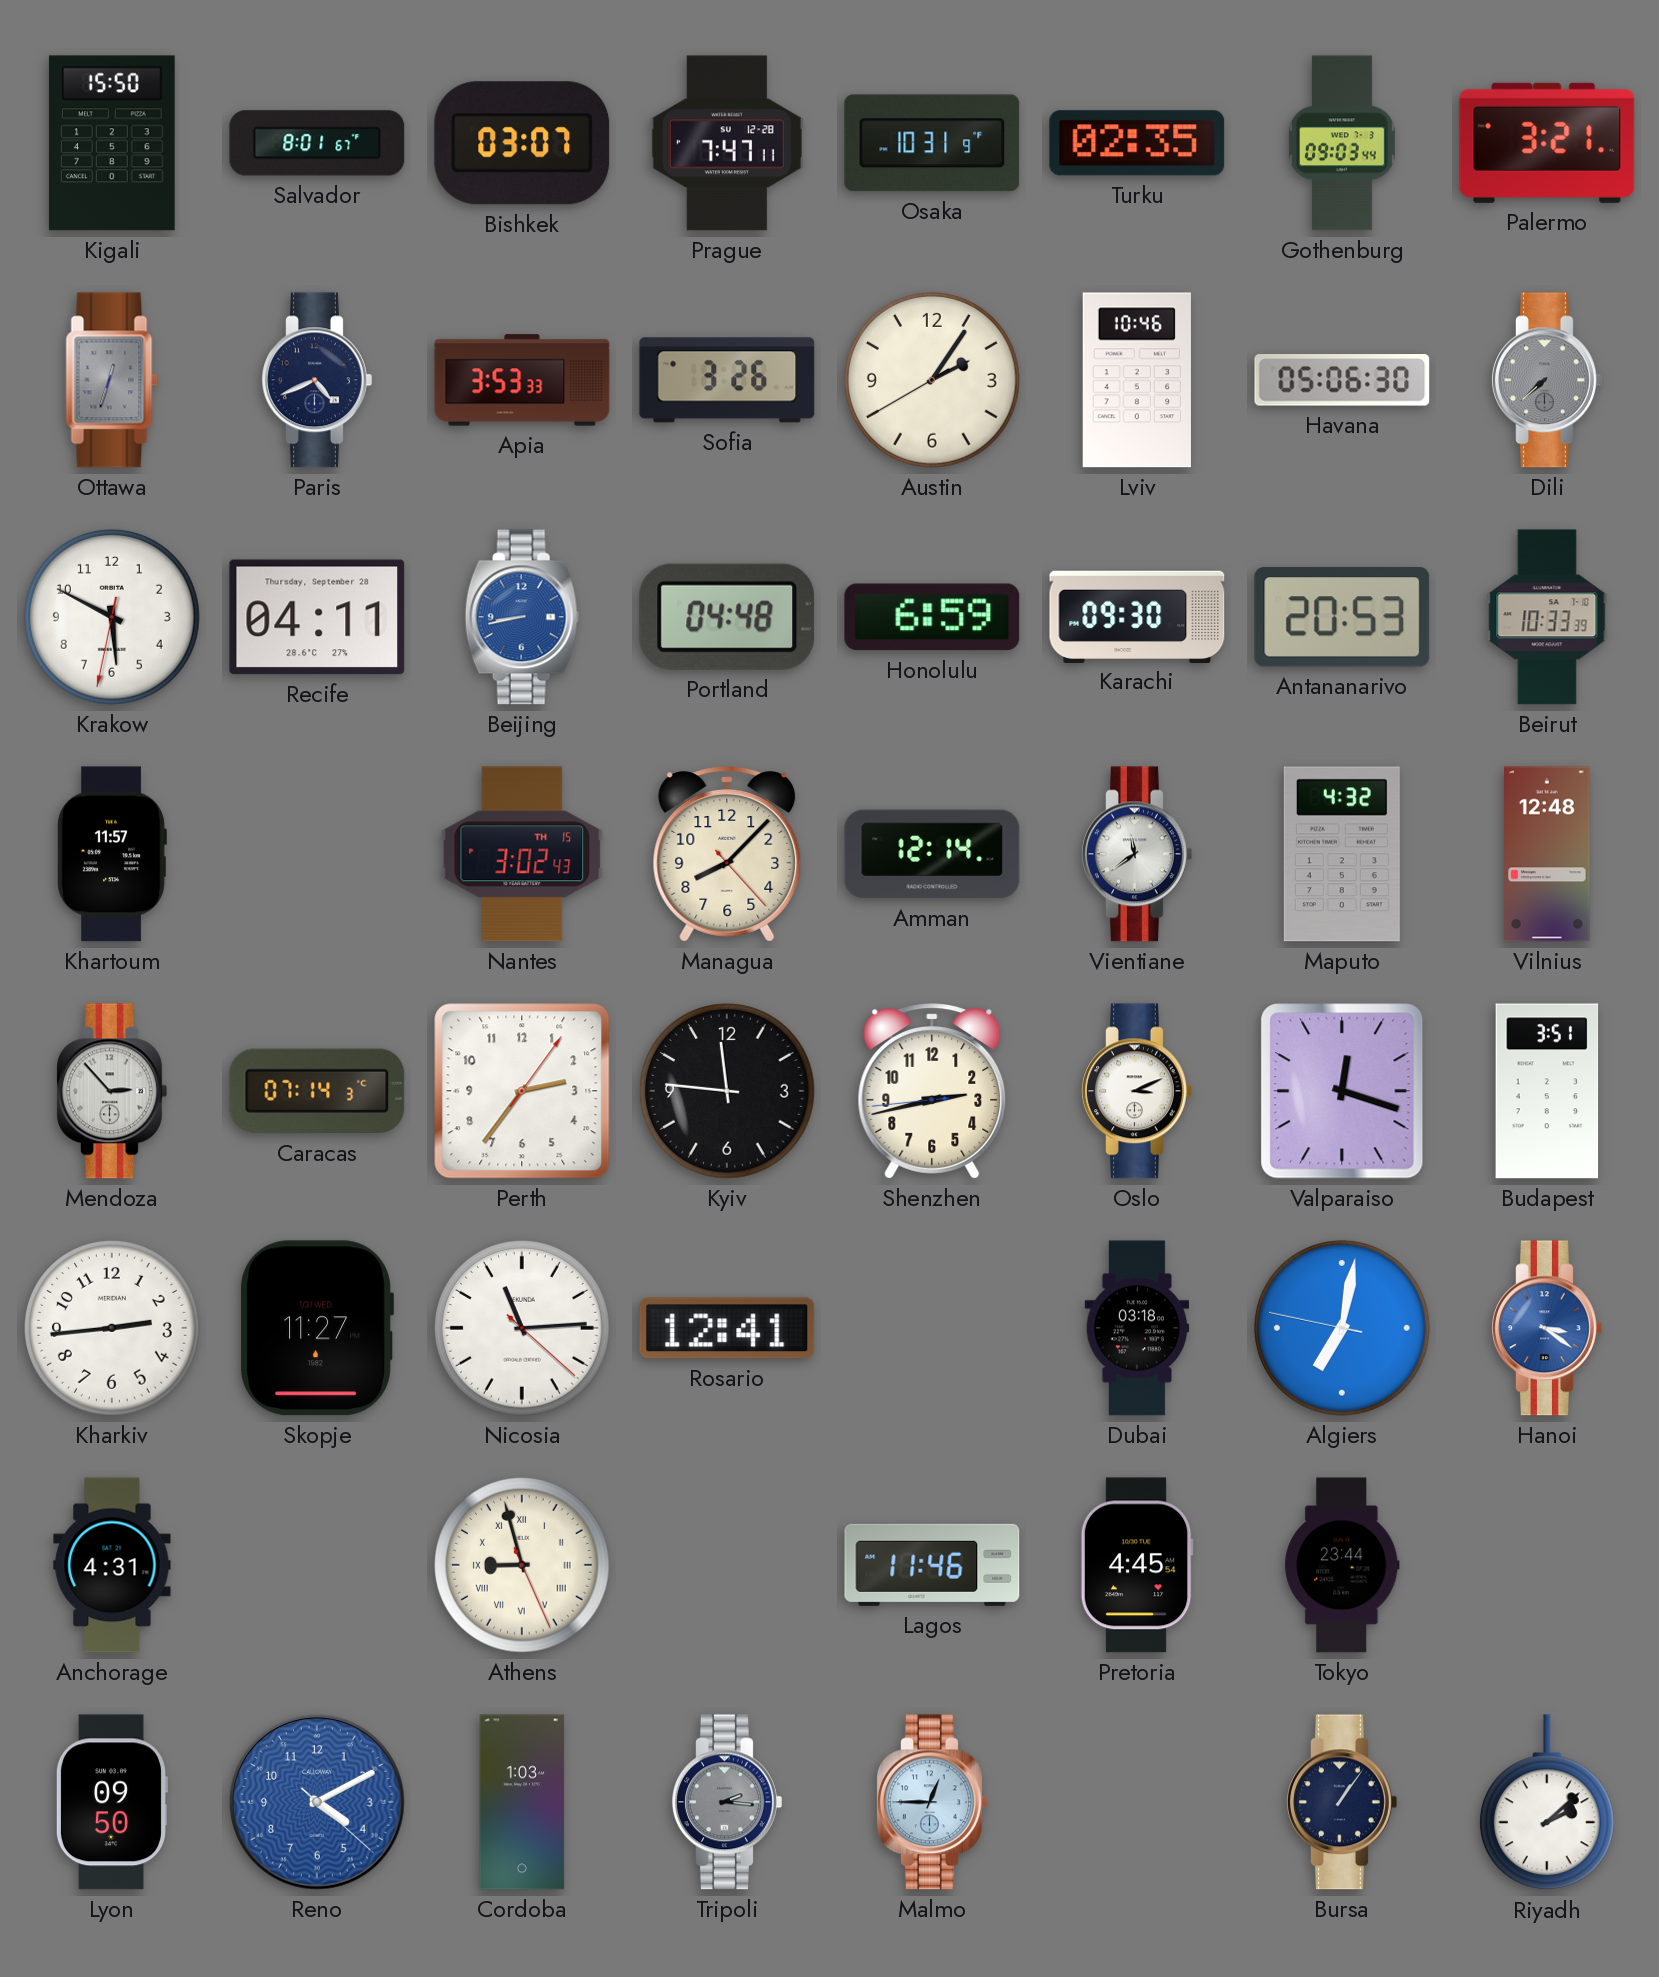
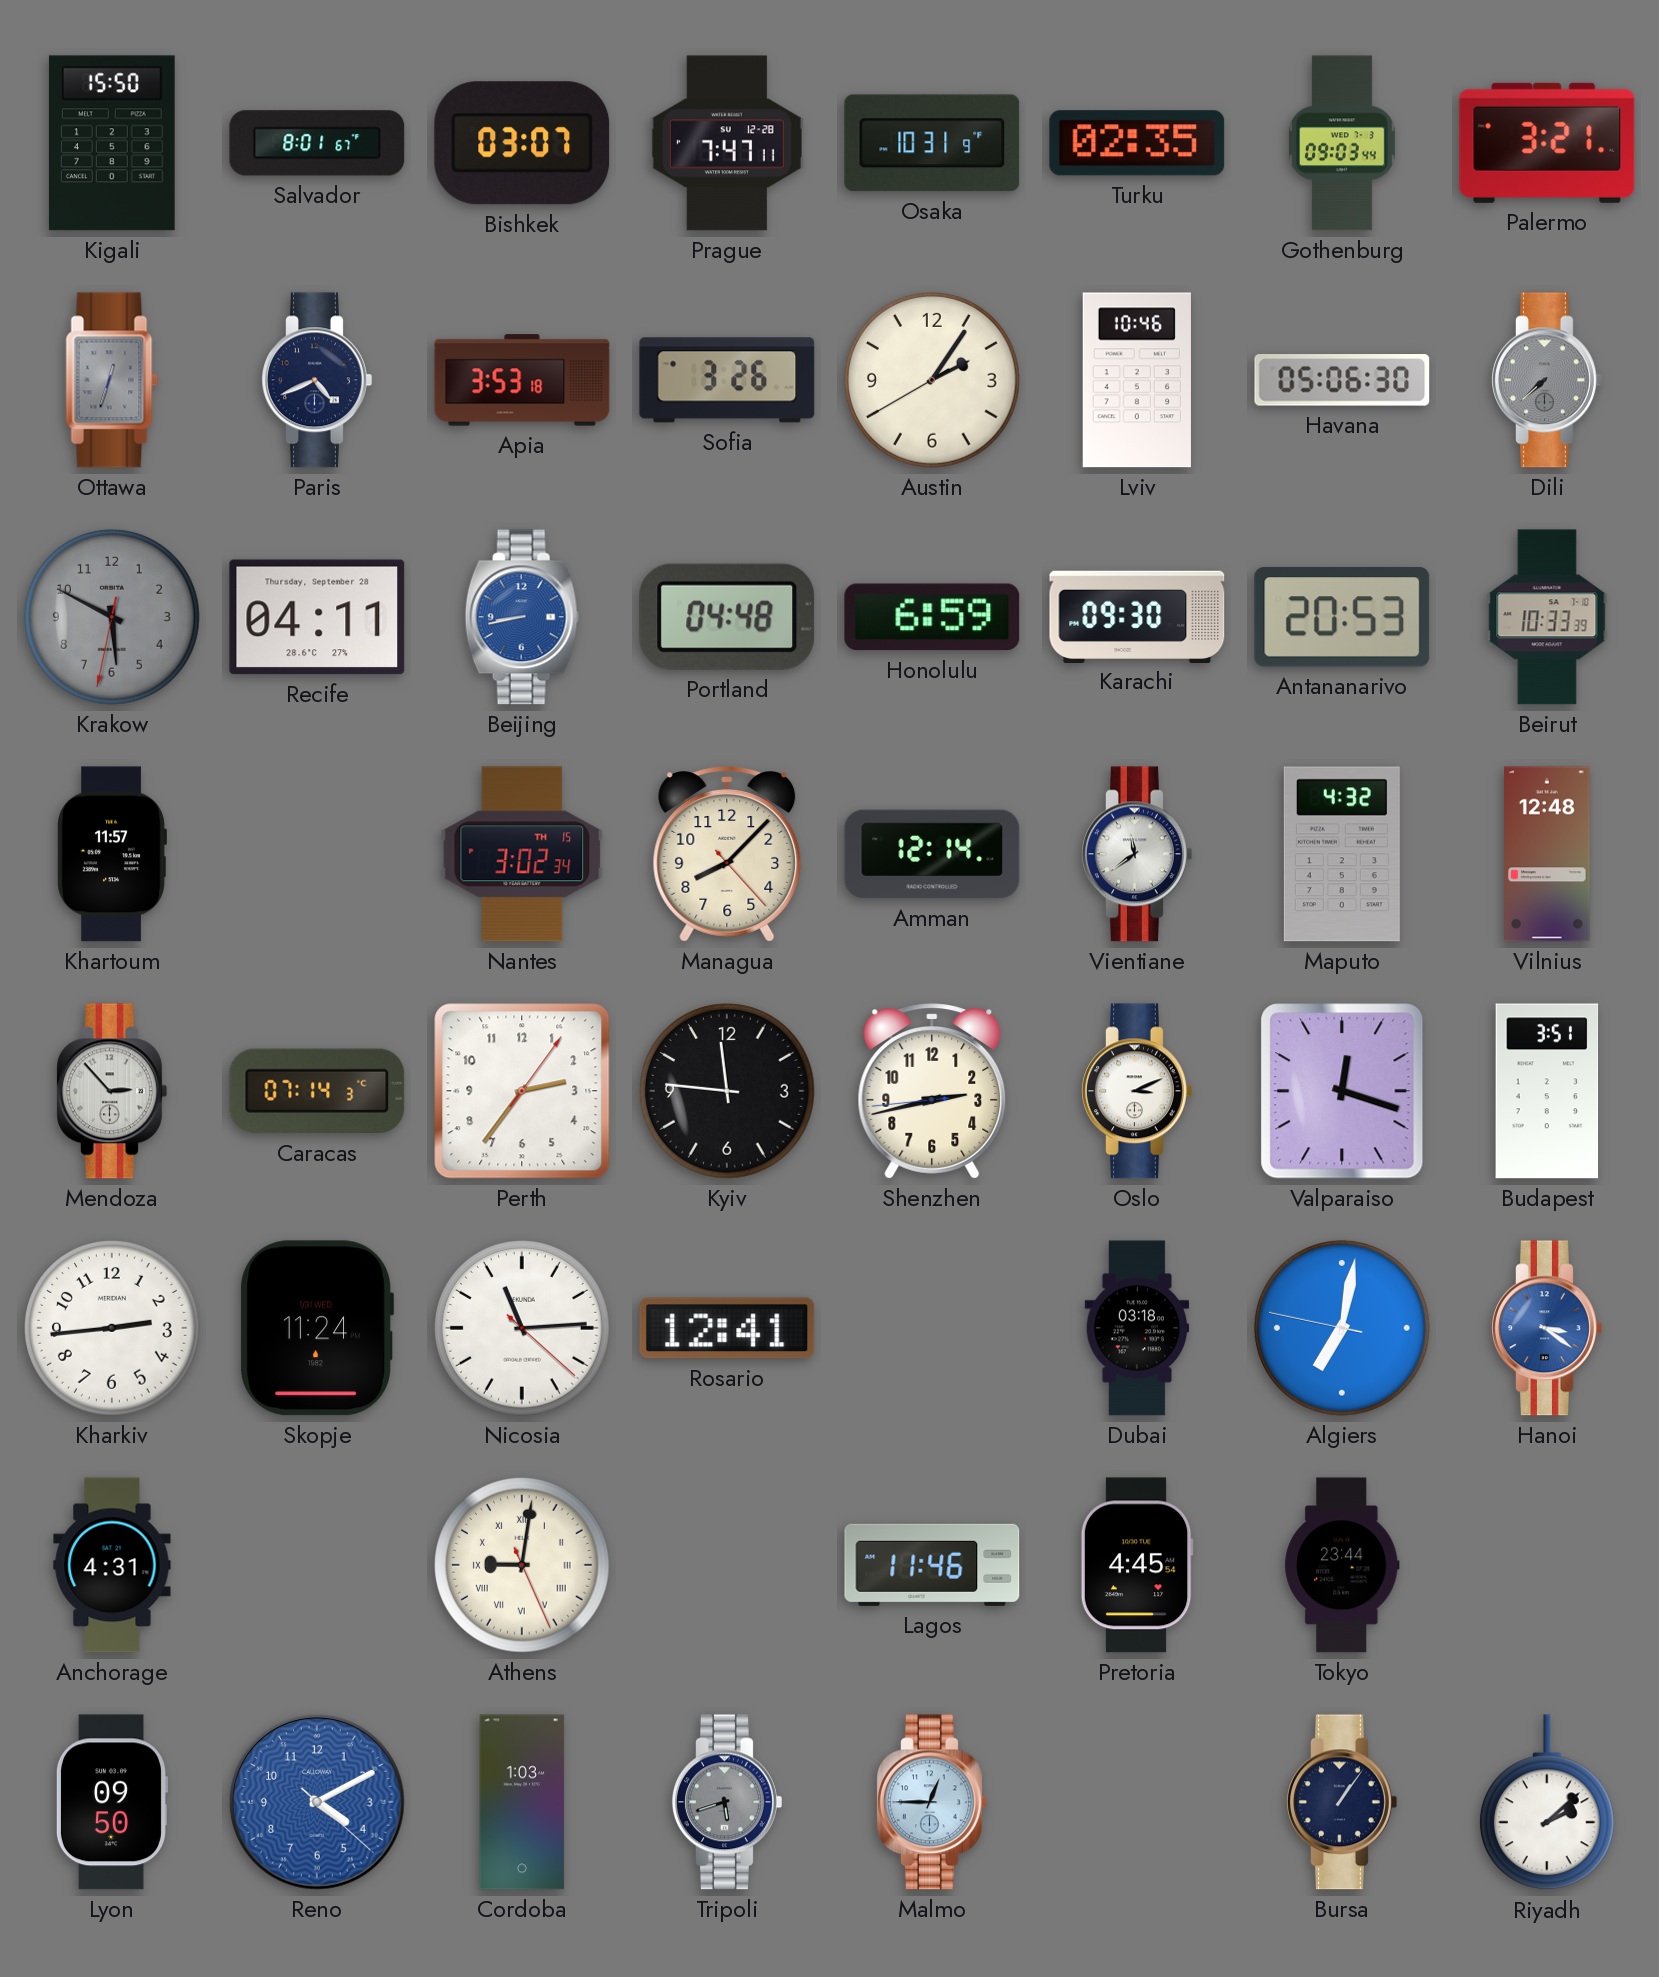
Apia: 3:53:33 -> 3:53:18 (522, 380)
Krakow dial: white -> grey (112, 617)
Nantes: 3:02:43 -> 3:02:34 (522, 854)
Skopje: 11:27 -> 11:24 (316, 1328)
Athens: 8:57 -> 9:01 (522, 1565)
Tripoli: 2:16 -> 5:42 (727, 1802)
